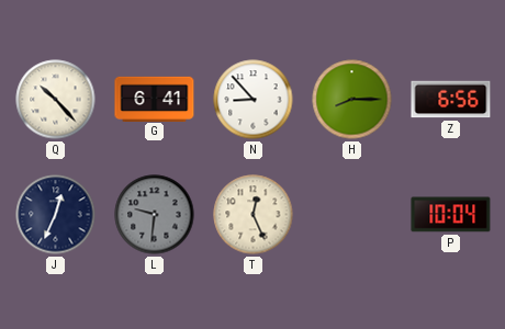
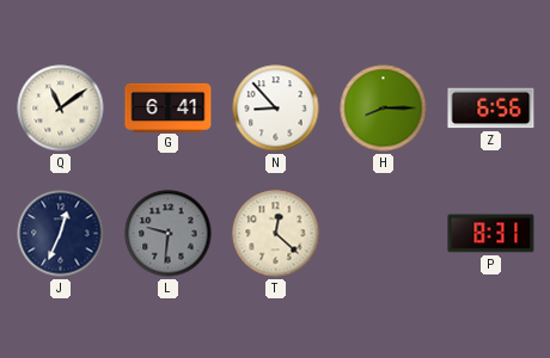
Q: 10:23 -> 11:09 (61, 109)
T: 12:26 -> 12:22 (276, 234)
P: 10:04 -> 8:31 (491, 234)
